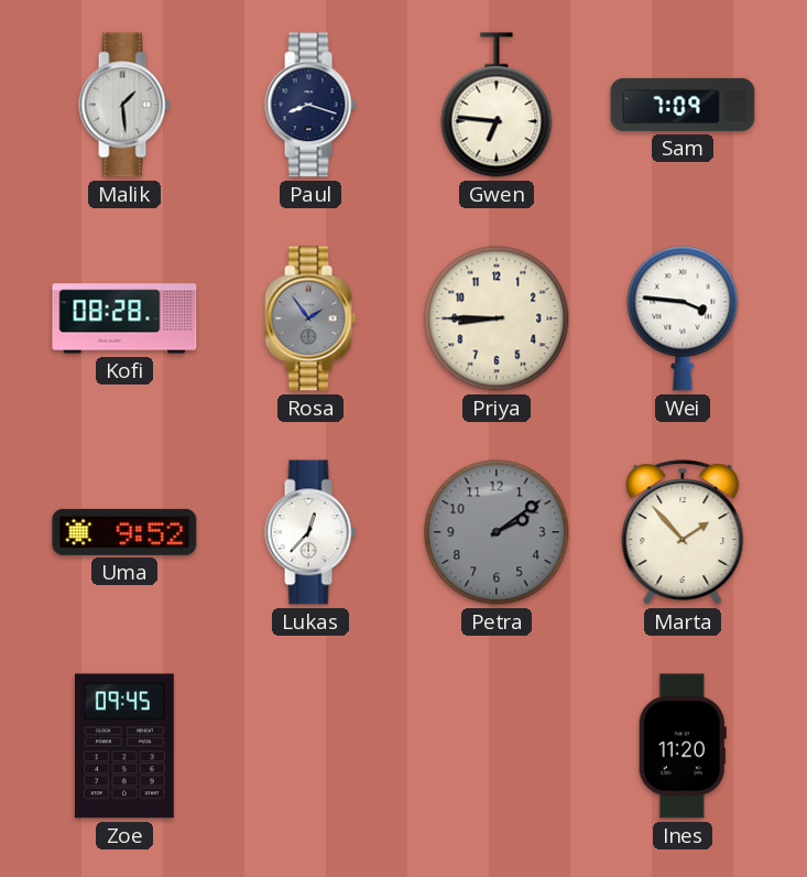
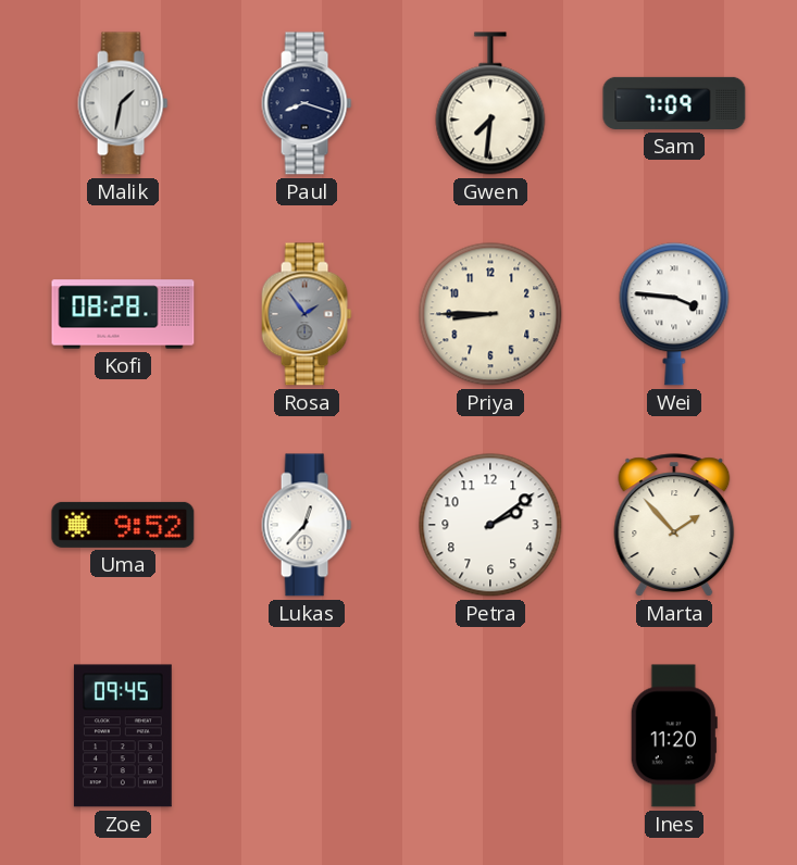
Malik: 1:29 -> 1:32 (123, 103)
Gwen: 6:46 -> 7:31 (490, 103)
Petra dial: grey -> white (490, 525)
